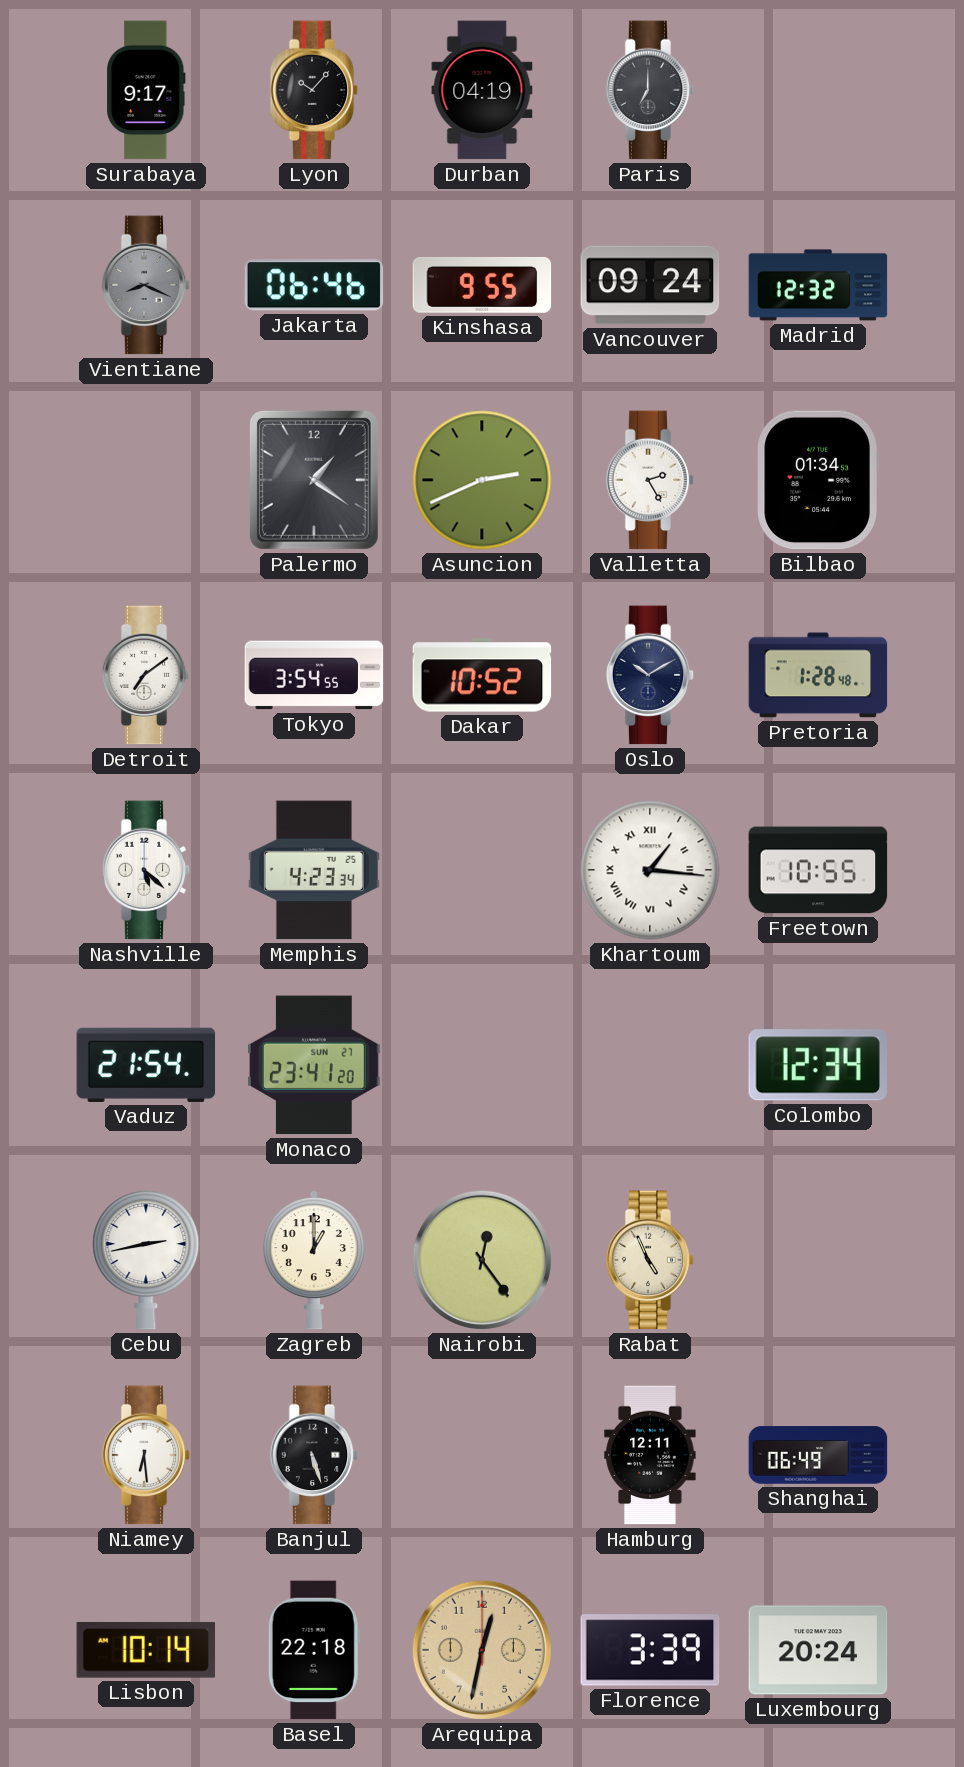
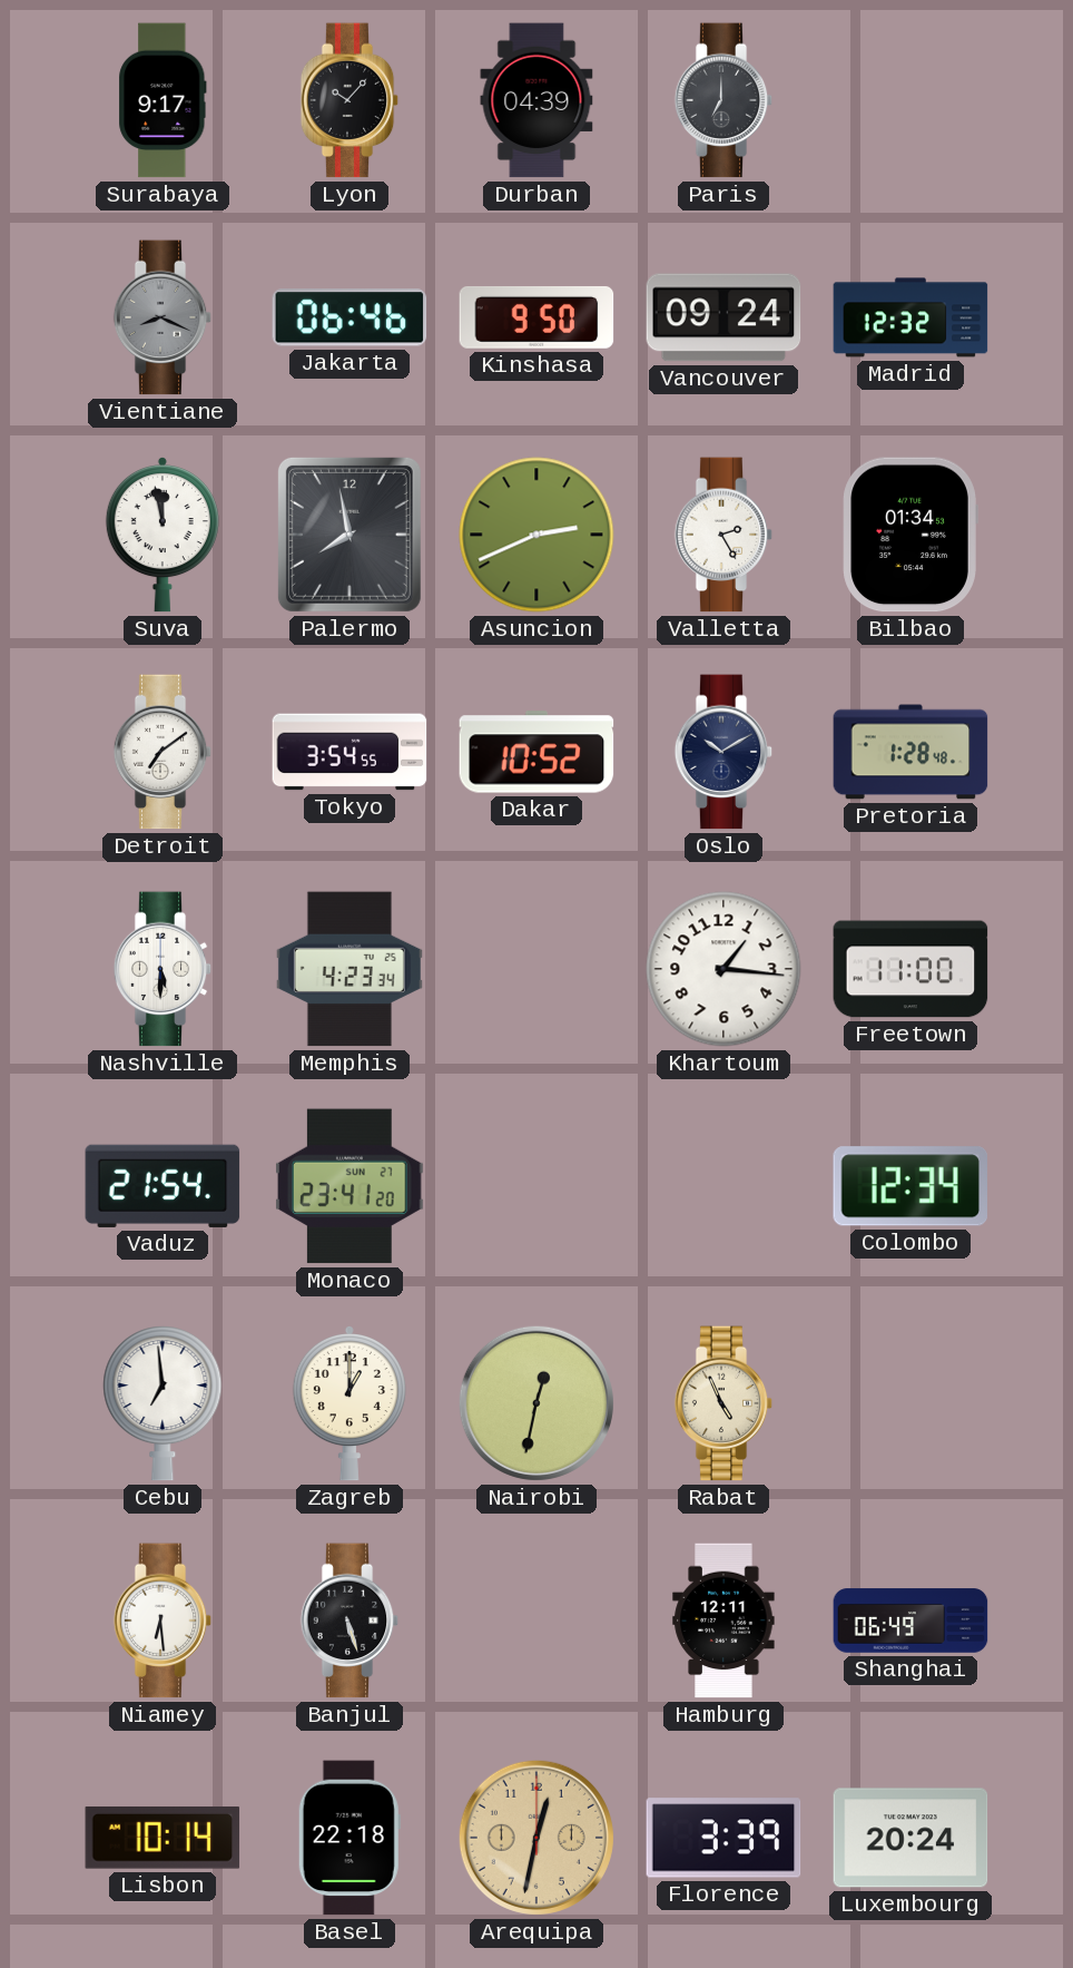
Durban: 04:19 -> 04:39 (536, 100)
Kinshasa: 9:55 -> 9:50 (536, 317)
Suva: none -> 11:58 (163, 535)
Palermo: 1:21 -> 7:58 (350, 535)
Nashville: 5:22 -> 5:30 (163, 969)
Khartoum numerals: Roman -> Arabic (723, 969)
Freetown: 10:55 -> 11:00 (910, 969)
Cebu: 2:43 -> 6:59 (163, 1404)
Nairobi: 12:24 -> 12:32 (536, 1403)
